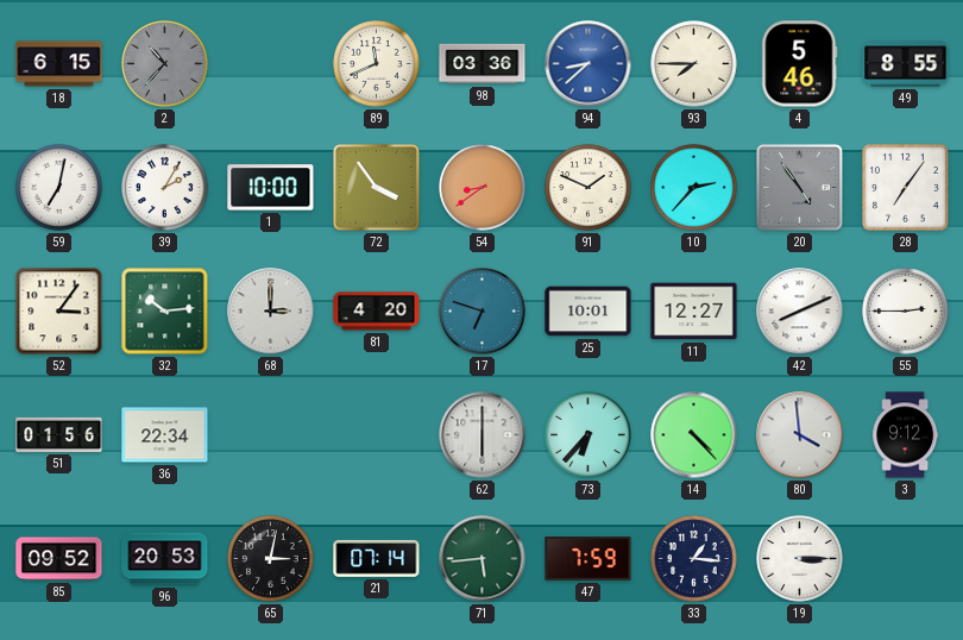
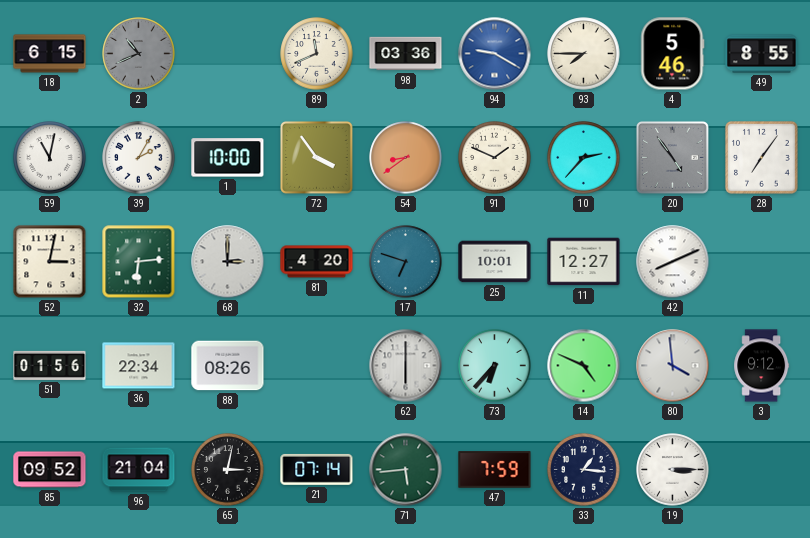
2: 10:37 -> 10:41 (139, 54)
94: 8:38 -> 9:20 (495, 54)
59: 7:02 -> 11:02 (50, 158)
52: 3:06 -> 3:02 (50, 262)
32: 10:14 -> 6:14 (139, 262)
55: 2:45 -> none (906, 312)
88: none -> 08:26 (228, 366)
14: 4:23 -> 4:49 (584, 366)
96: 20:53 -> 21:04 (139, 470)
